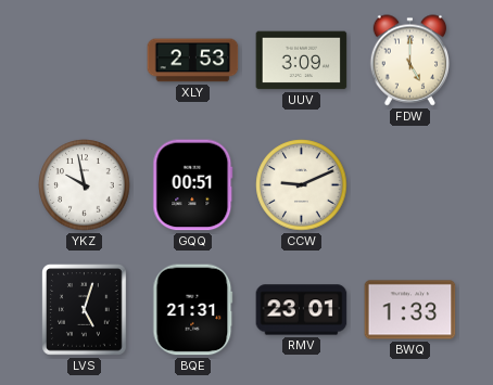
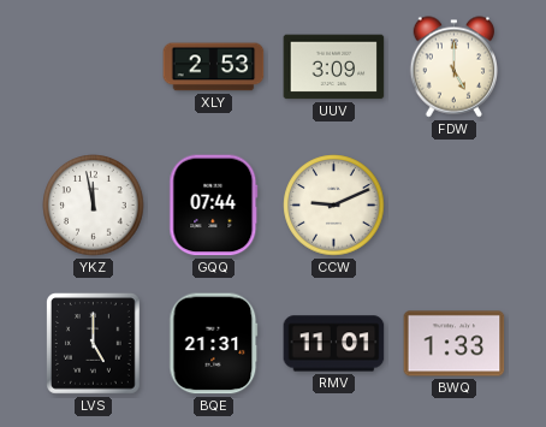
YKZ: 9:58 -> 11:58 (94, 206)
GQQ: 00:51 -> 07:44 (214, 206)
LVS: 5:03 -> 5:00 (94, 344)
RMV: 23:01 -> 11:01 (334, 344)
